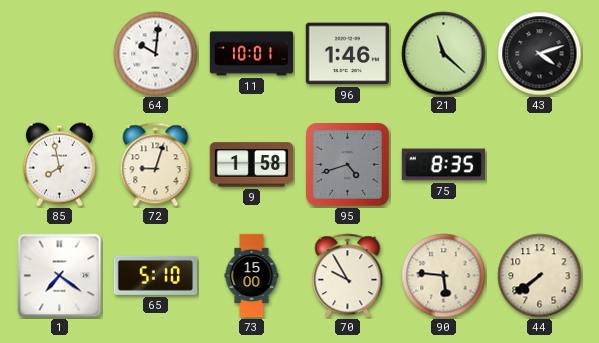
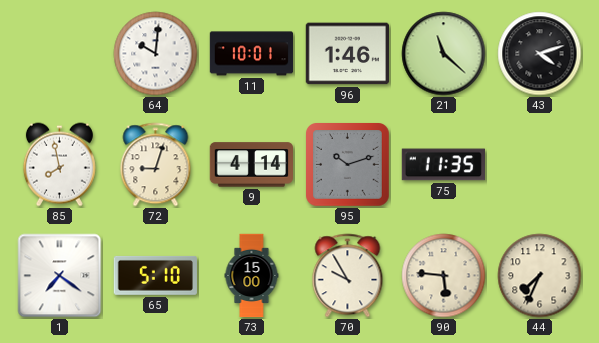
9: 1:58 -> 4:14 (251, 165)
95: 4:42 -> 10:12 (348, 165)
75: 8:35 -> 11:35 (443, 165)
44: 7:39 -> 7:34 (540, 276)
